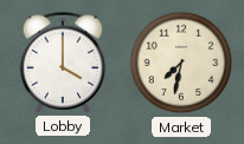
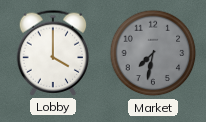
Market dial: cream -> grey (153, 53)
